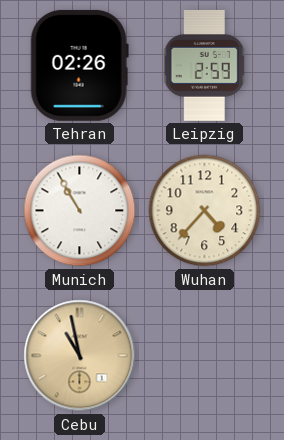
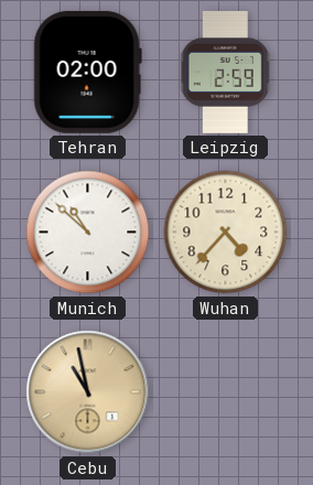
Tehran: 02:26 -> 02:00 (87, 72)
Munich: 10:55 -> 10:52 (88, 233)
